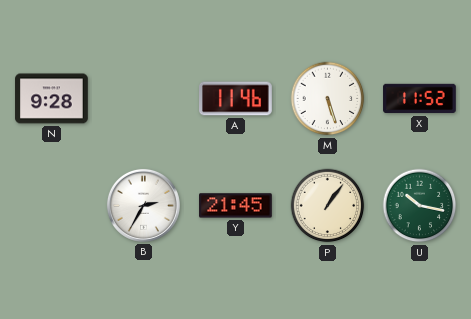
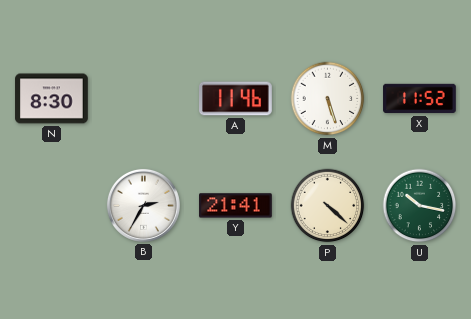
N: 9:28 -> 8:30 (52, 99)
Y: 21:45 -> 21:41 (236, 206)
P: 1:06 -> 4:22 (328, 206)
